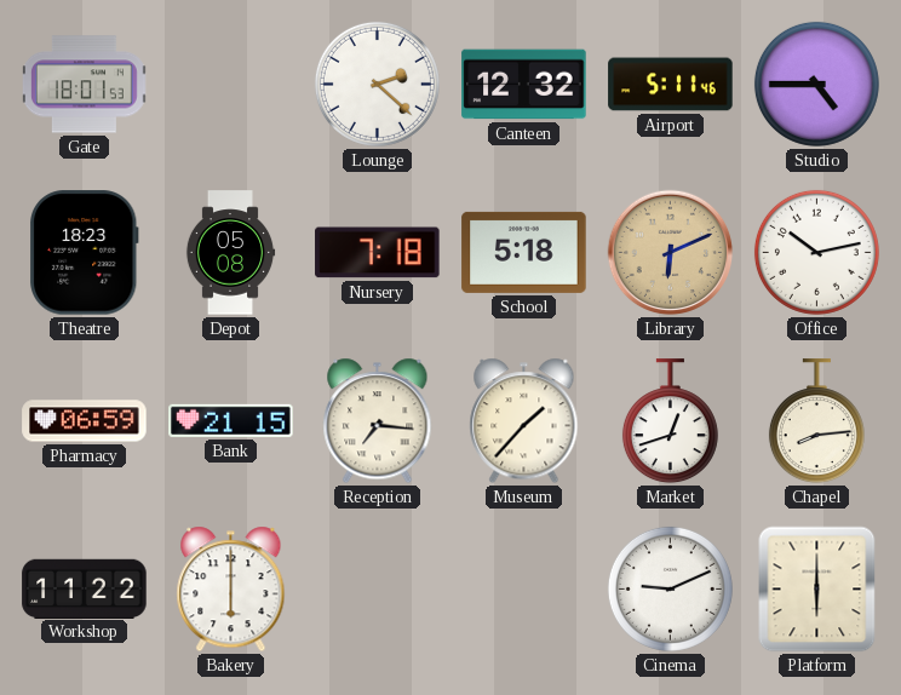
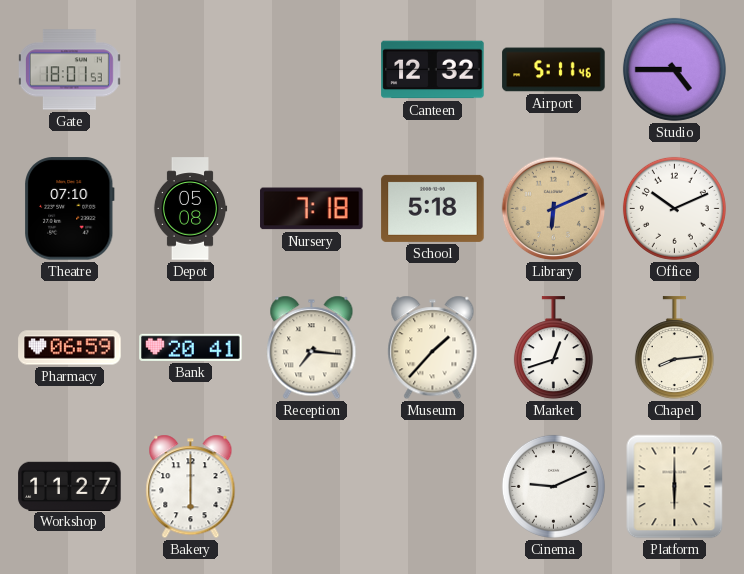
Lounge: 2:22 -> none (377, 84)
Theatre: 18:23 -> 07:10 (70, 209)
Office: 10:13 -> 10:11 (674, 208)
Bank: 21:15 -> 20:41 (191, 347)
Workshop: 11:22 -> 11:27 (70, 486)
